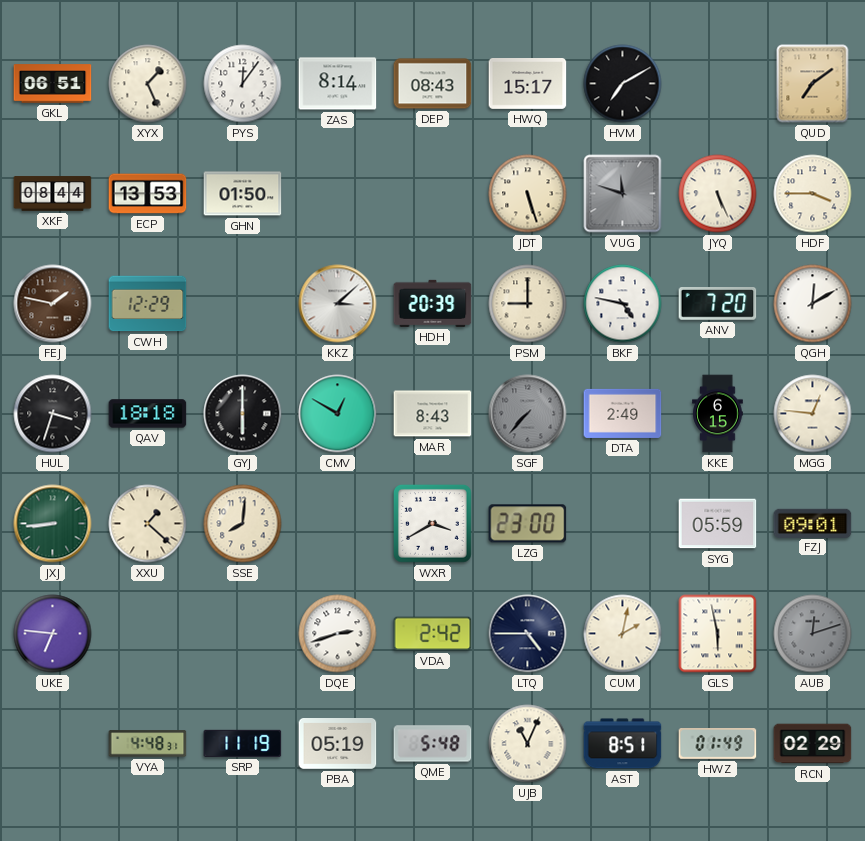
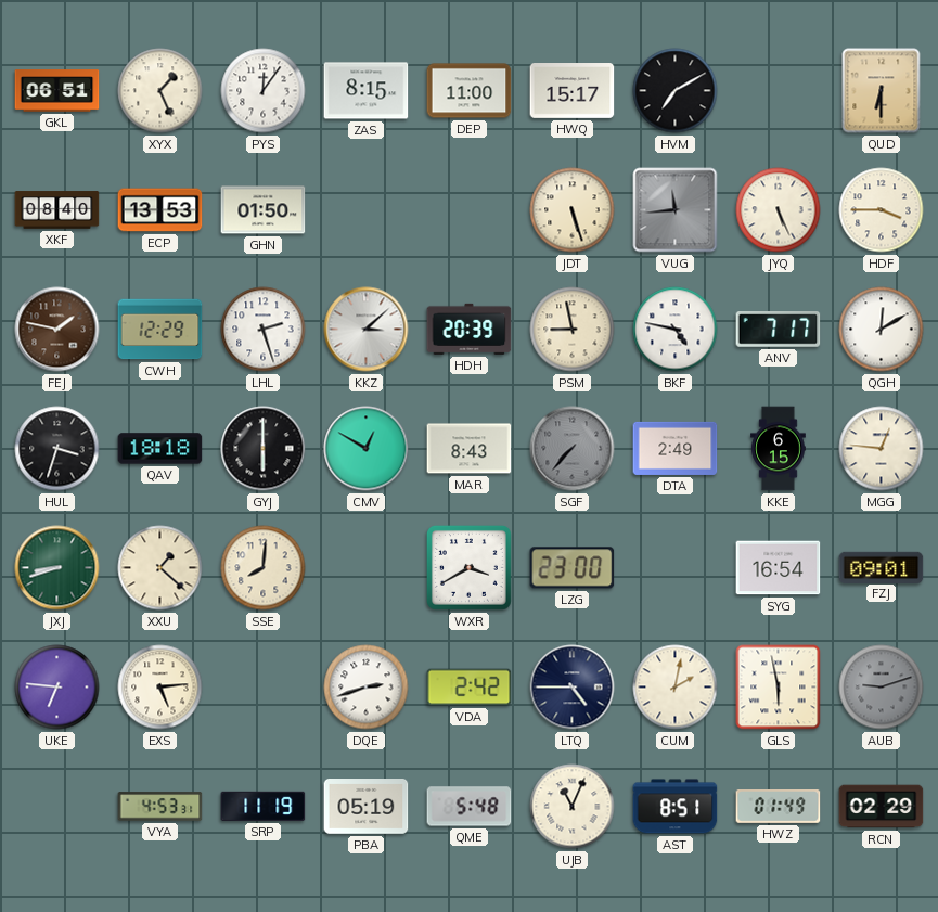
ZAS: 8:14 -> 8:15 (367, 91)
DEP: 08:43 -> 11:00 (470, 91)
QUD: 7:09 -> 6:30 (882, 91)
XKF: 08:44 -> 08:40 (57, 210)
VUG: 11:48 -> 11:44 (676, 210)
LHL: none -> 2:27 (264, 330)
PSM: 9:00 -> 8:58 (573, 330)
ANV: 7:20 -> 7:17 (779, 330)
JXJ: 8:44 -> 8:42 (57, 568)
SYG: 05:59 -> 16:54 (779, 568)
EXS: none -> 5:14 (160, 688)
AUB: 12:12 -> 9:12 (882, 688)
VYA: 4:48 -> 4:53 (160, 807)
